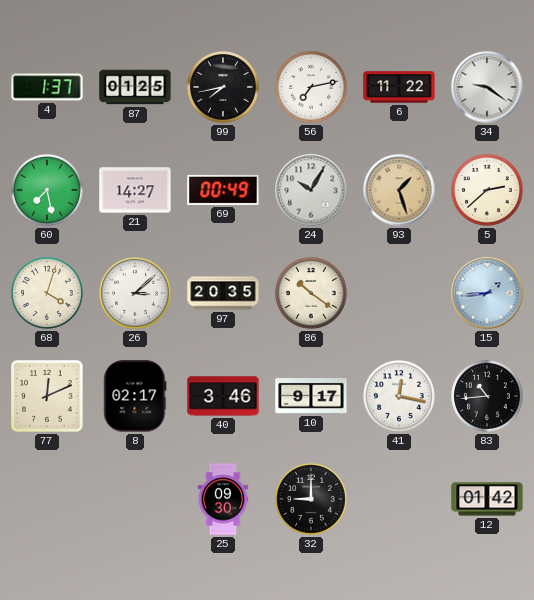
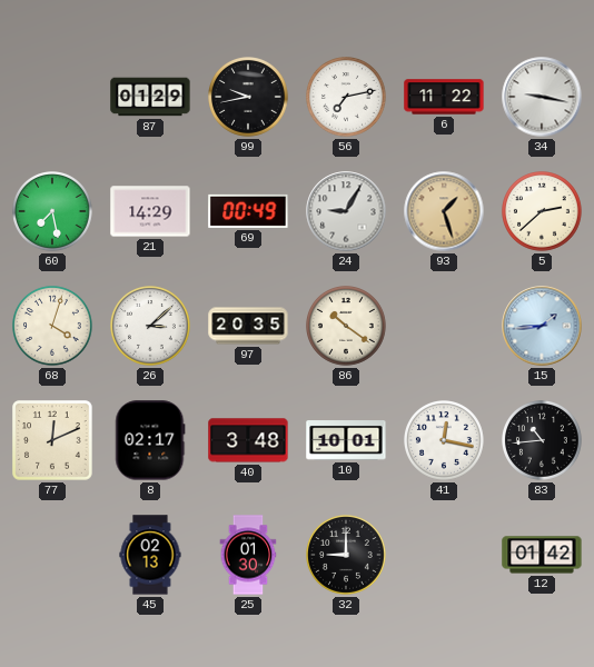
4: 1:37 -> none (47, 87)
87: 01:25 -> 01:29 (150, 97)
99: 7:43 -> 9:43 (249, 98)
34: 9:21 -> 9:17 (542, 97)
21: 14:27 -> 14:29 (150, 211)
24: 10:05 -> 9:05 (346, 211)
40: 3:46 -> 3:48 (248, 440)
10: 9:17 -> 10:01 (346, 441)
45: none -> 02:13 (150, 555)
25: 09:30 -> 01:30 (248, 555)
